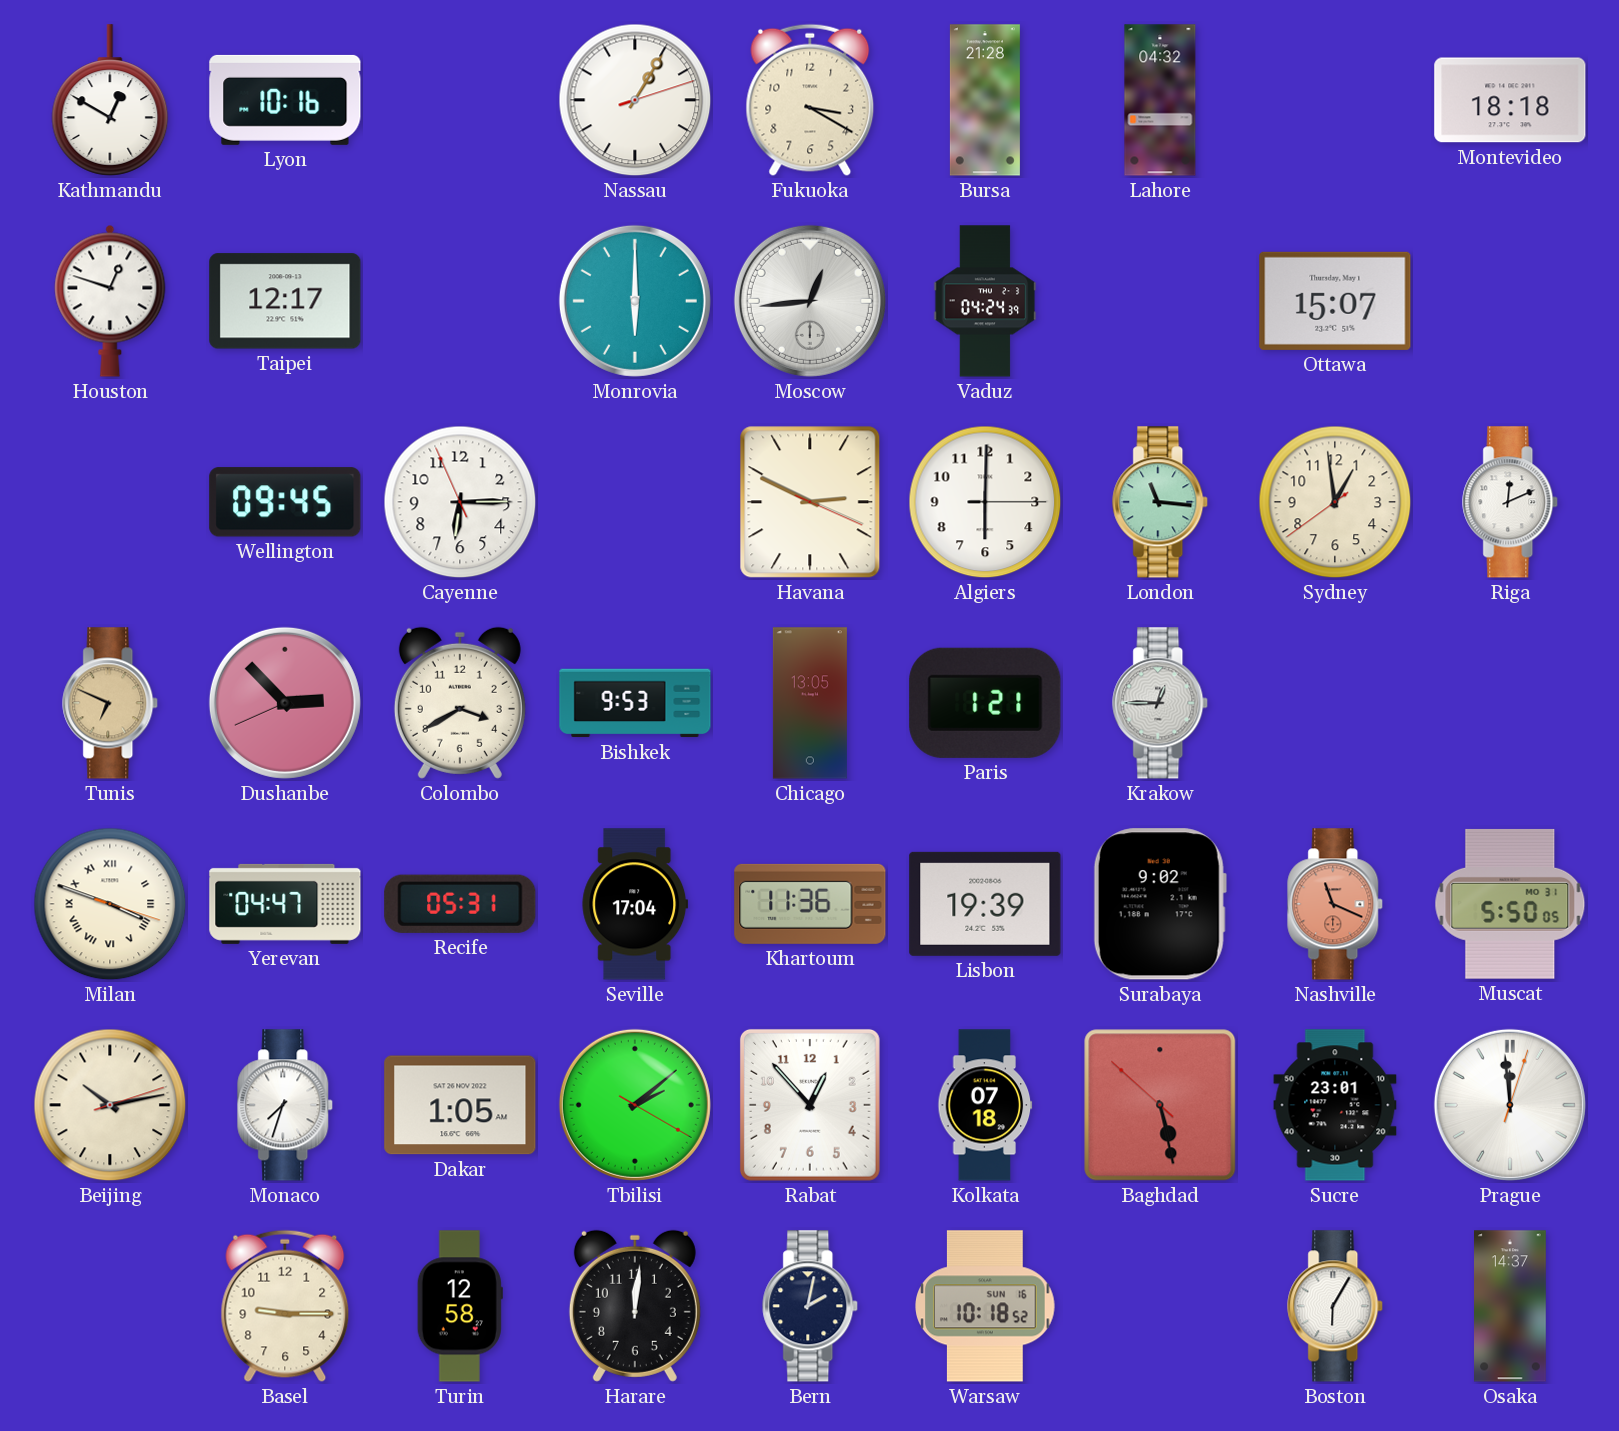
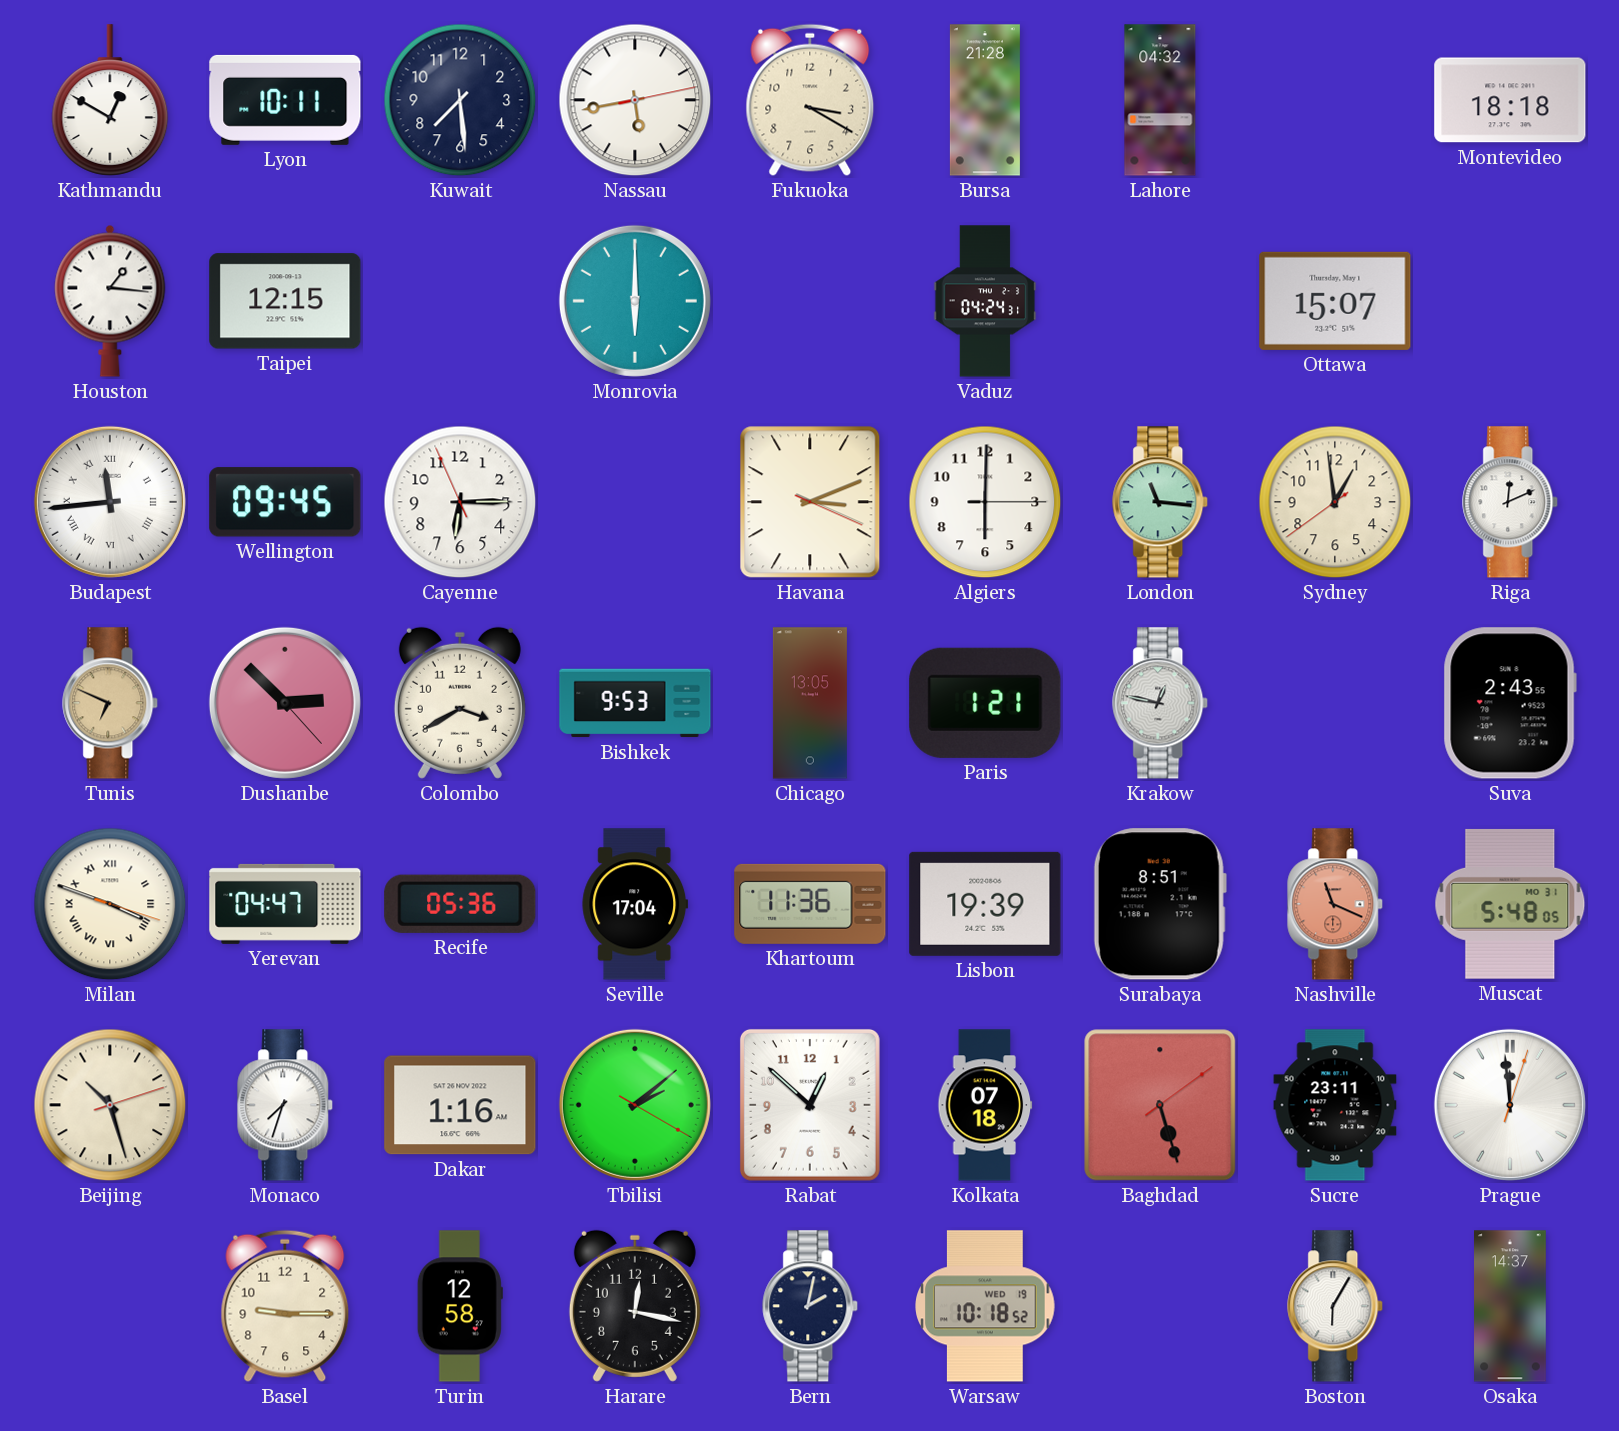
Lyon: 10:16 -> 10:11 (285, 100)
Kuwait: none -> 7:29 (460, 100)
Nassau: 1:05 -> 5:43 (635, 100)
Houston: 12:48 -> 1:16 (110, 301)
Taipei: 12:17 -> 12:15 (285, 301)
Moscow: 12:44 -> none (810, 301)
Vaduz: 04:24:39 -> 04:24:31 (985, 301)
Budapest: none -> 11:44 (110, 502)
Havana: 2:49 -> 3:11 (810, 502)
Dushanbe: 2:52:41 -> 2:52:23 (285, 703)
Krakow: 12:45 -> 12:47 (1161, 703)
Suva: none -> 2:43 (1510, 703)
Recife: 05:31 -> 05:36 (460, 904)
Surabaya: 9:02 -> 8:51 (1160, 904)
Muscat: 5:50 -> 5:48 (1510, 904)
Beijing: 10:13 -> 10:27 (110, 1105)
Dakar: 1:05 -> 1:16 (460, 1105)
Rabat: 12:53 -> 12:52 (810, 1105)
Baghdad: 5:27:52 -> 5:27:09 (1160, 1105)
Sucre: 23:01 -> 23:11 (1335, 1105)
Harare: 12:01 -> 12:17 (635, 1306)
Warsaw date: SUN 16 -> WED 19 (985, 1306)
